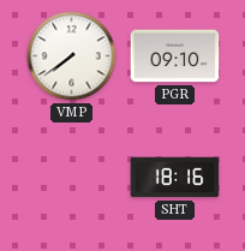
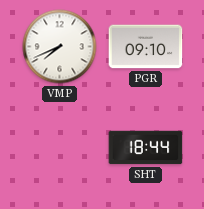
VMP: 7:39 -> 7:41 (60, 47)
SHT: 18:16 -> 18:44 (146, 148)
